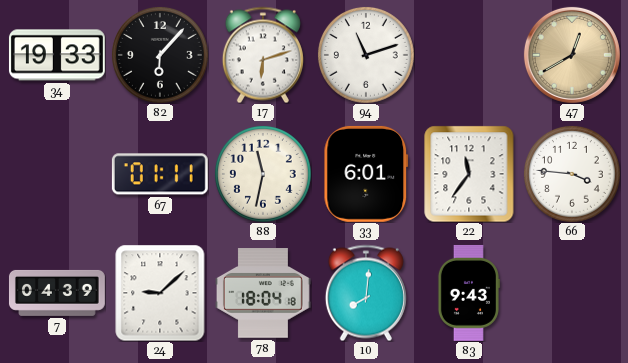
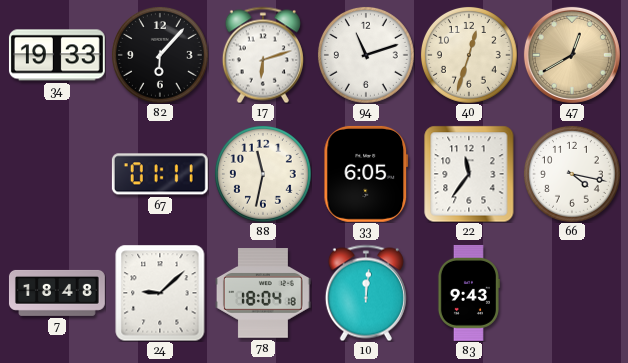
40: none -> 12:33 (469, 55)
33: 6:01 -> 6:05 (366, 174)
66: 3:46 -> 4:17 (572, 174)
7: 04:39 -> 18:48 (57, 293)
10: 8:01 -> 12:01 (366, 293)
